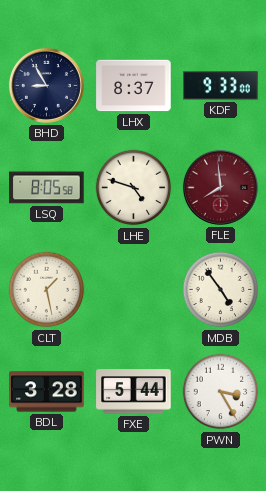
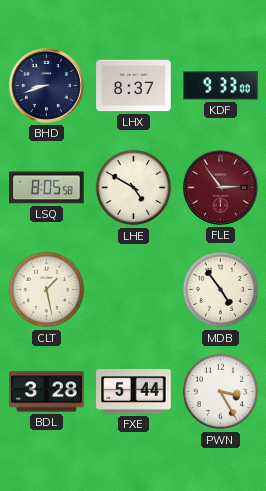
BHD: 8:55 -> 8:42 (46, 85)
LHE: 4:48 -> 4:50 (134, 188)
FLE: 7:59 -> 2:54 (220, 187)
